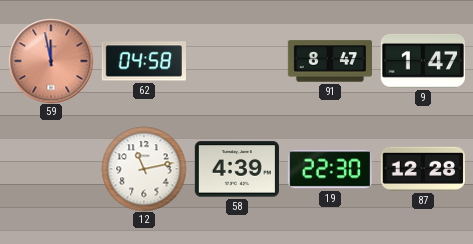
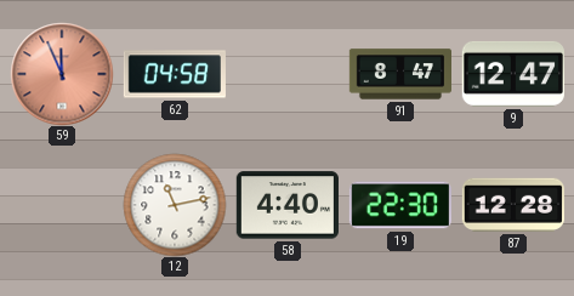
59: 11:58 -> 11:56 (62, 74)
9: 1:47 -> 12:47 (513, 74)
58: 4:39 -> 4:40 (288, 205)
